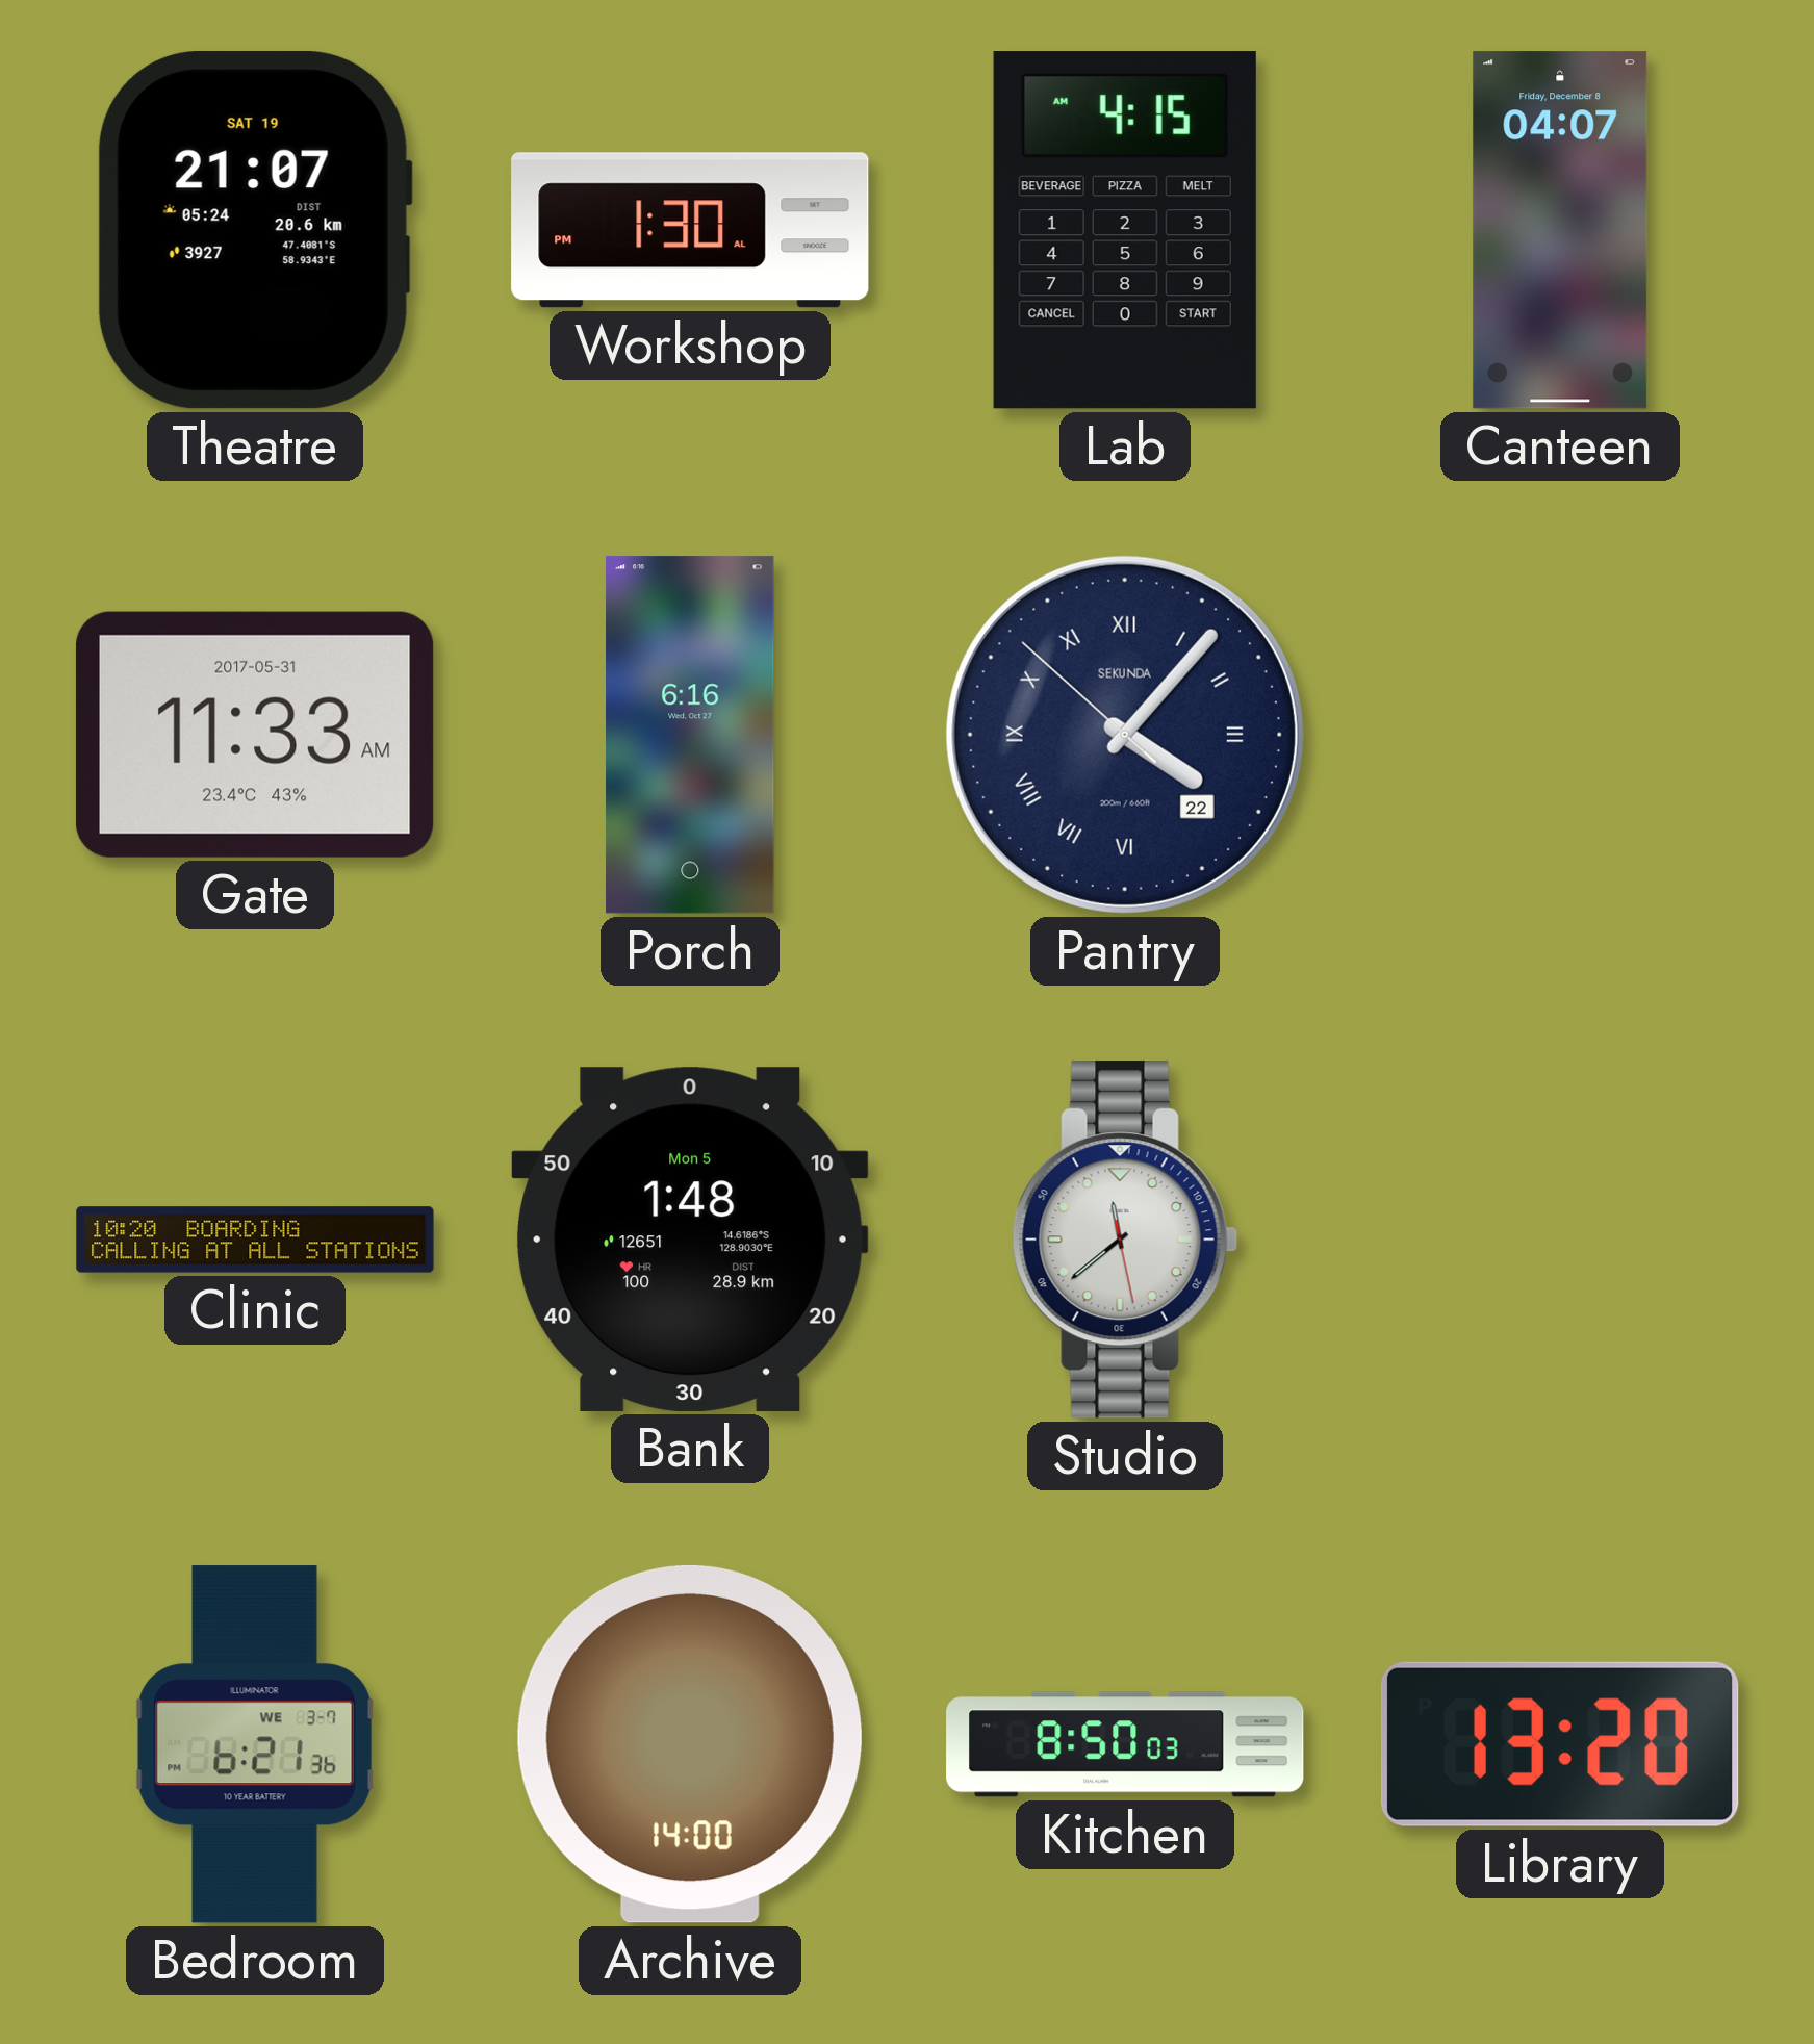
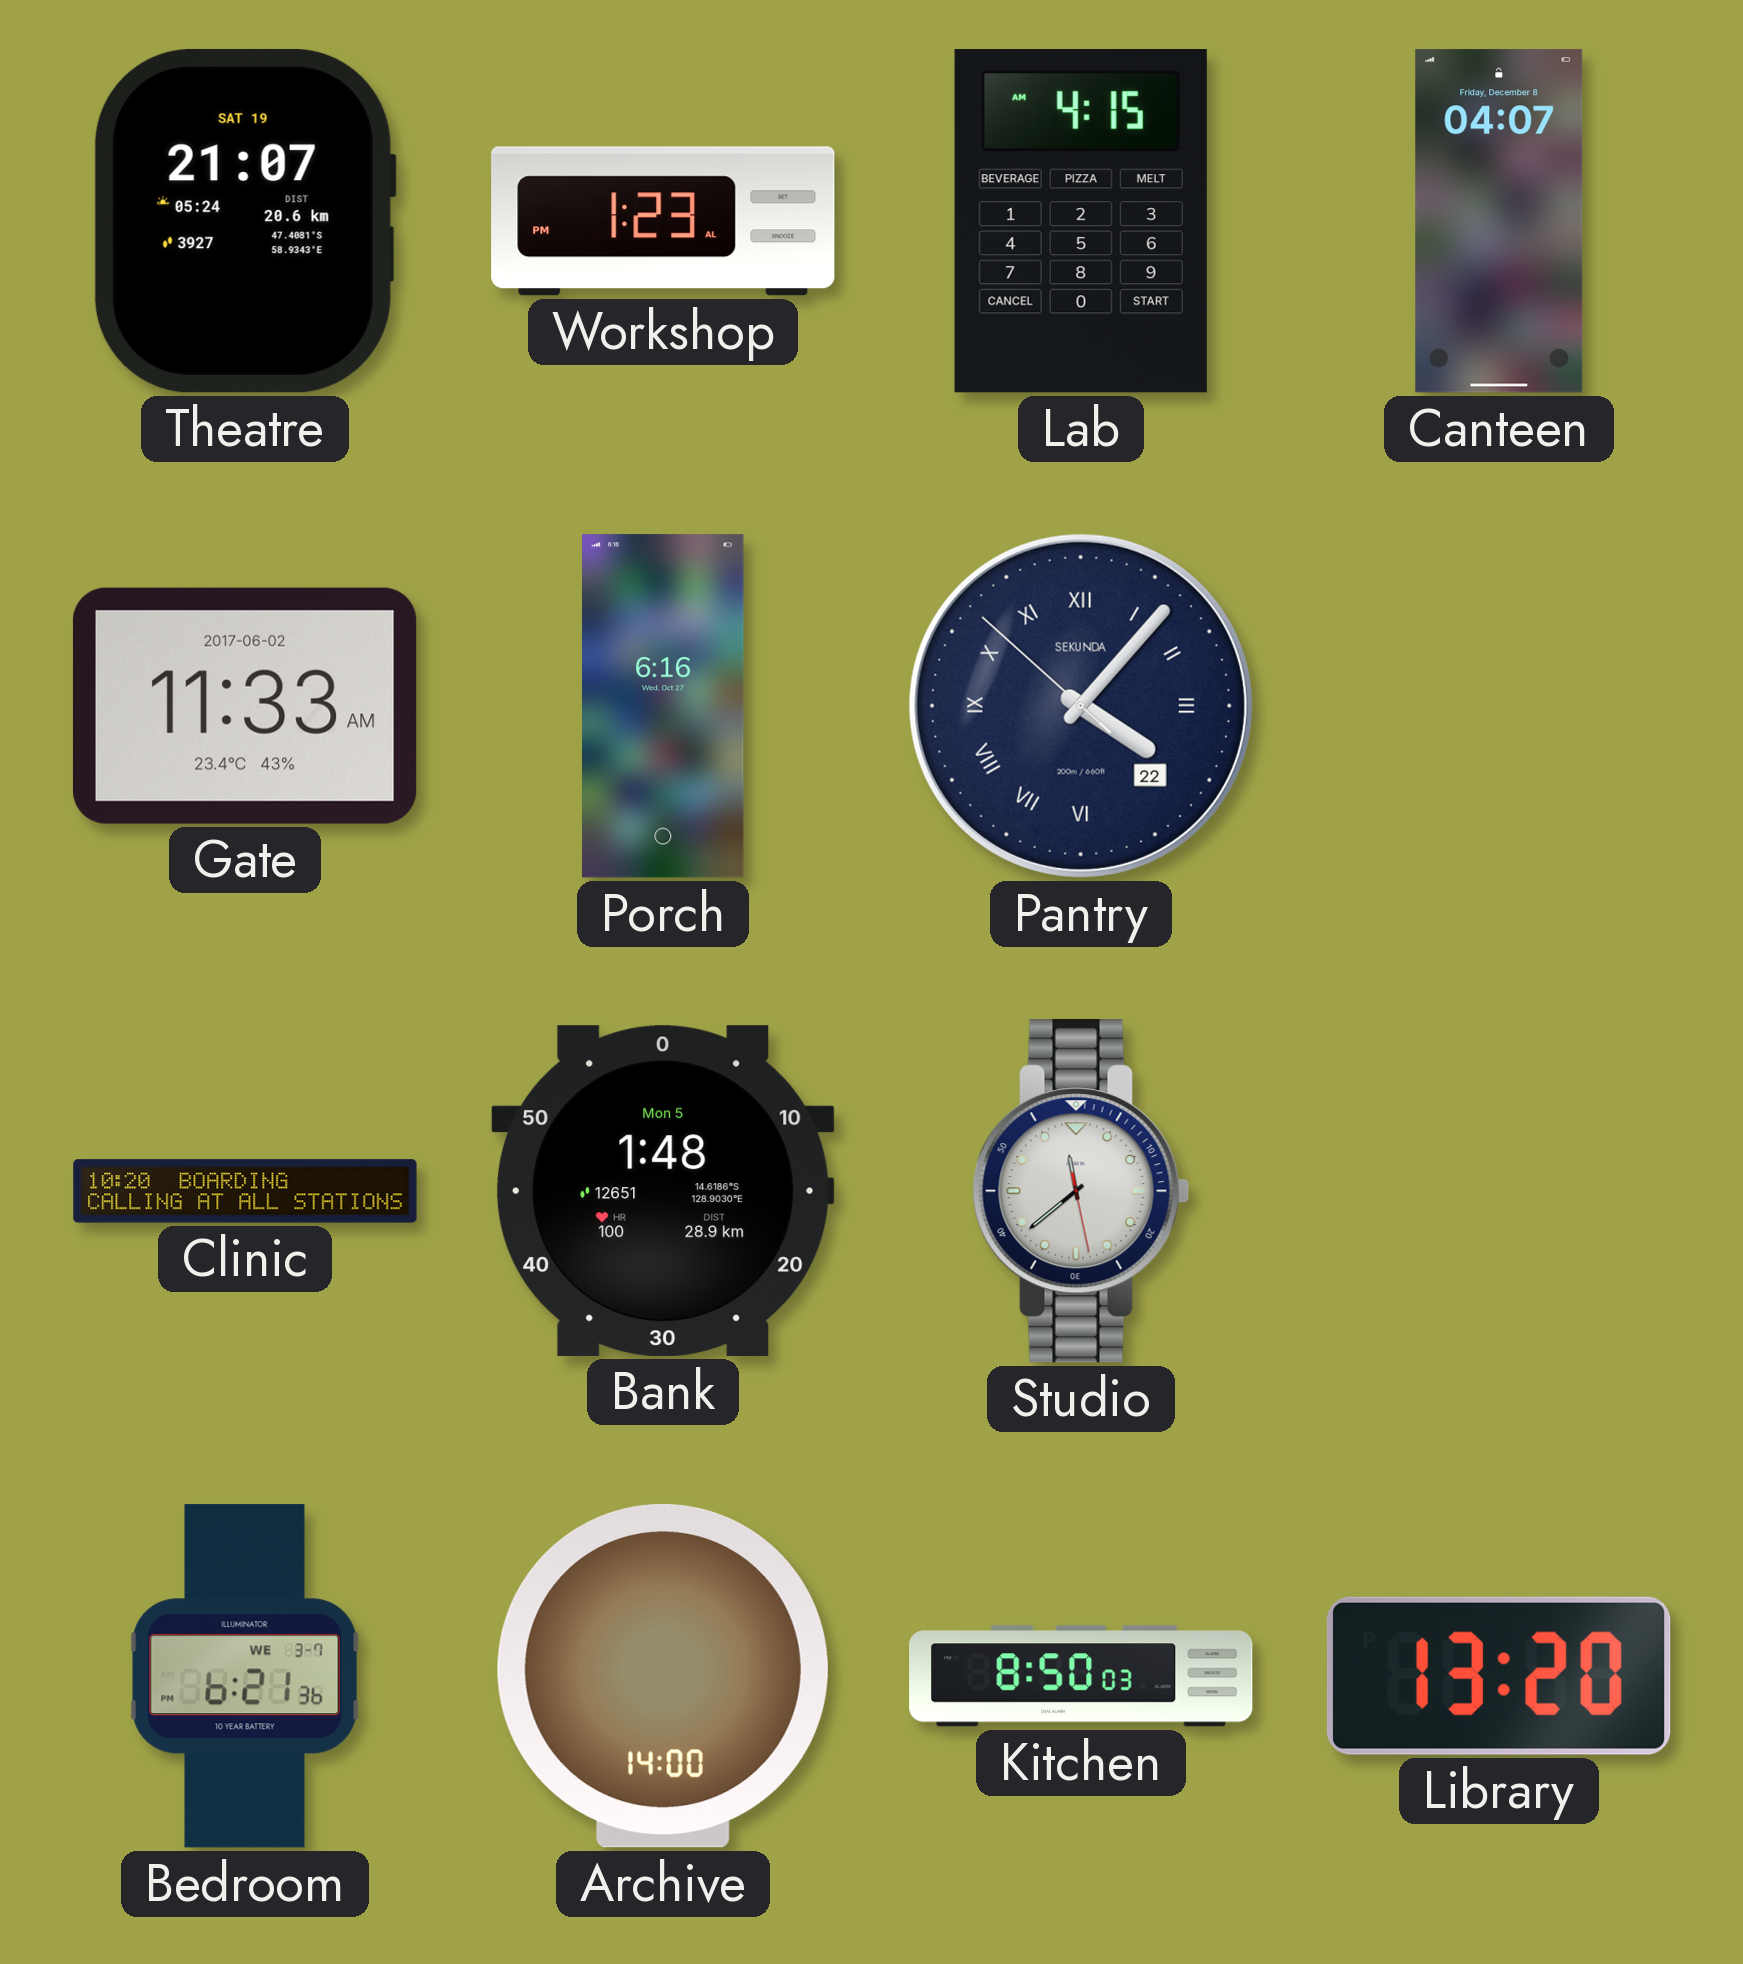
Workshop: 1:30 -> 1:23 (663, 221)
Gate date: 2017-05-31 -> 2017-06-02 (245, 706)
